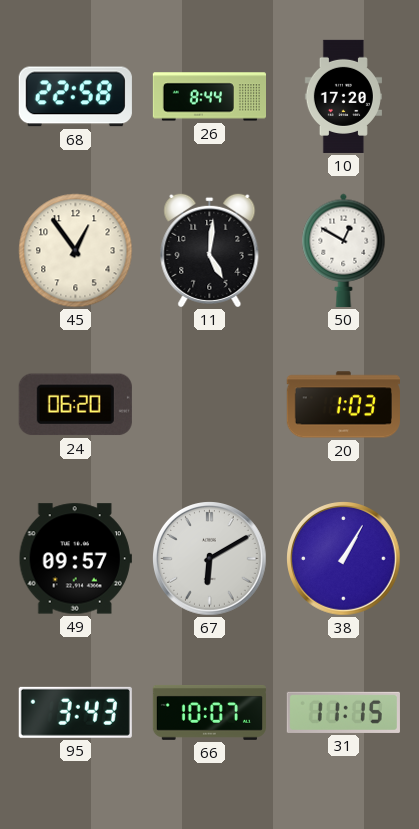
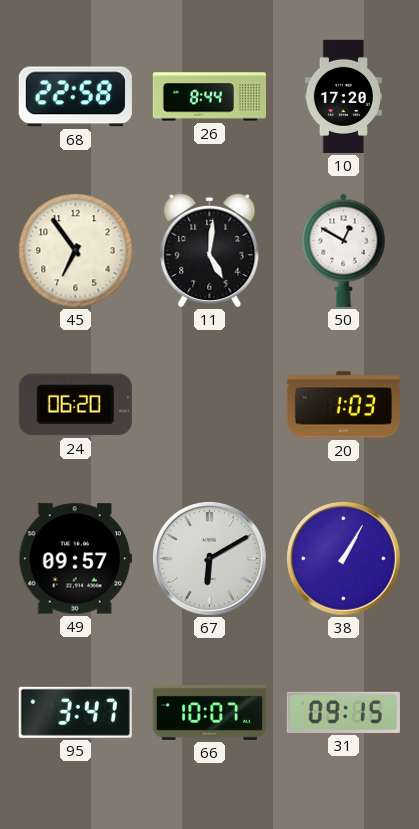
45: 12:54 -> 6:54 (76, 251)
95: 3:43 -> 3:47 (75, 712)
31: 11:15 -> 09:15 (343, 712)
